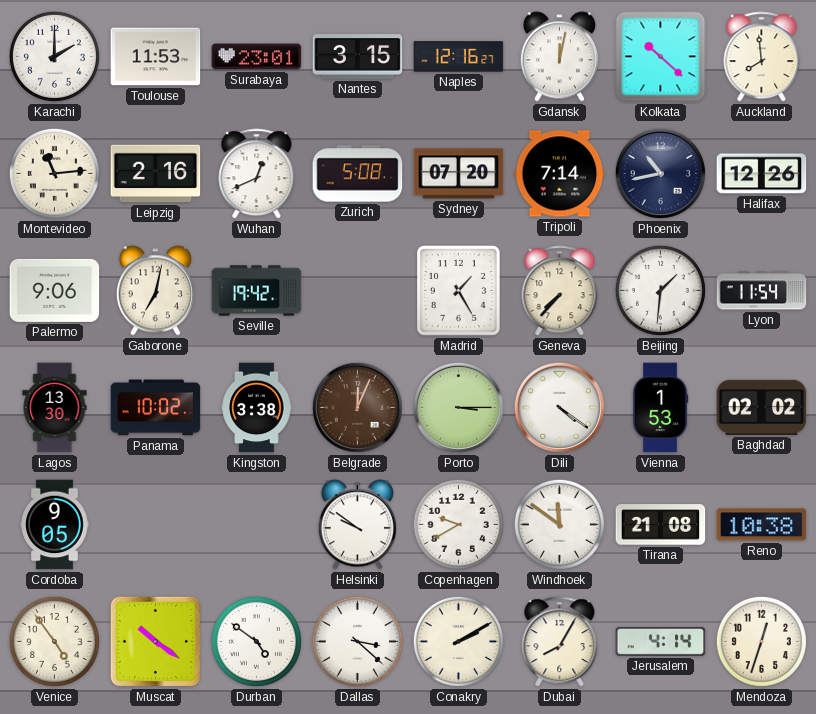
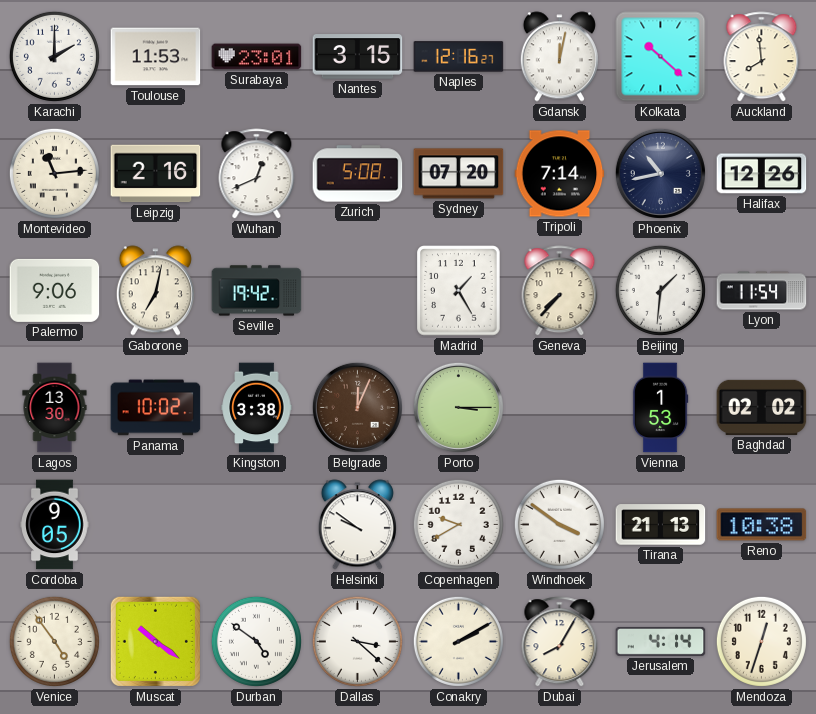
Dili: 4:21 -> none (559, 407)
Windhoek: 11:51 -> 3:51 (559, 524)
Tirana: 21:08 -> 21:13 (661, 525)
